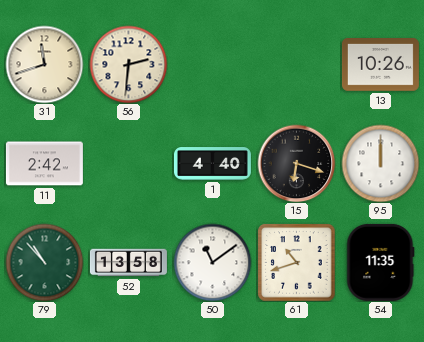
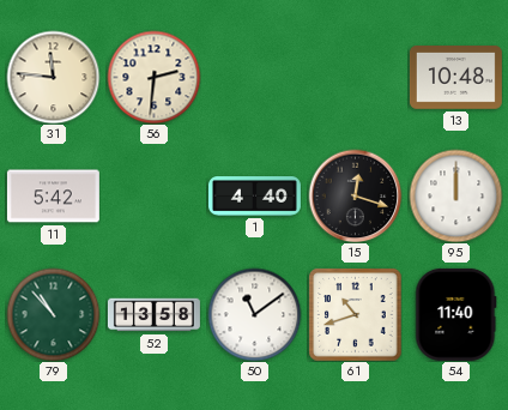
31: 11:42 -> 11:46 (53, 77)
13: 10:26 -> 10:48 (455, 78)
11: 2:42 -> 5:42 (53, 197)
15: 6:18 -> 12:18 (355, 195)
54: 11:35 -> 11:40 (456, 314)
